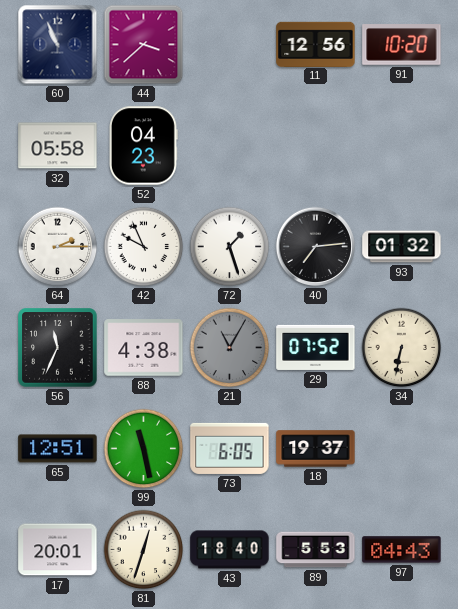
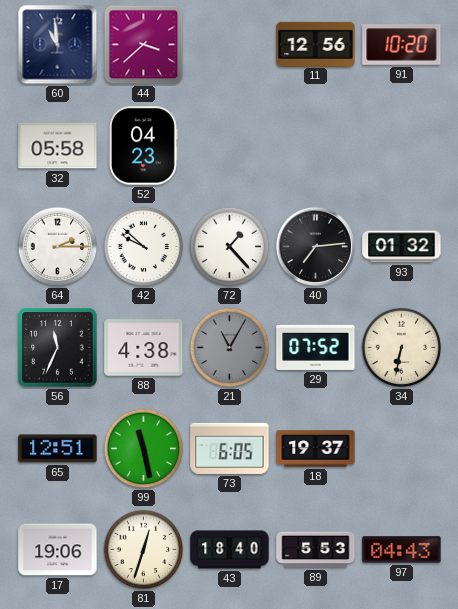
60: 10:56 -> 10:59 (58, 45)
42: 9:56 -> 9:52 (144, 247)
72: 1:27 -> 1:23 (230, 247)
17: 20:01 -> 19:06 (58, 550)
